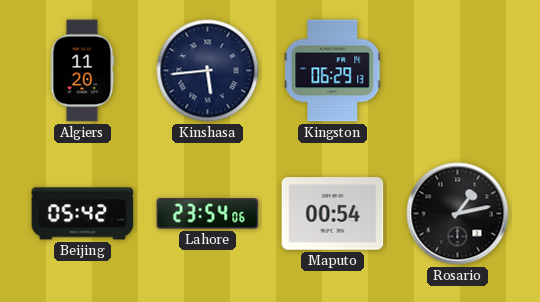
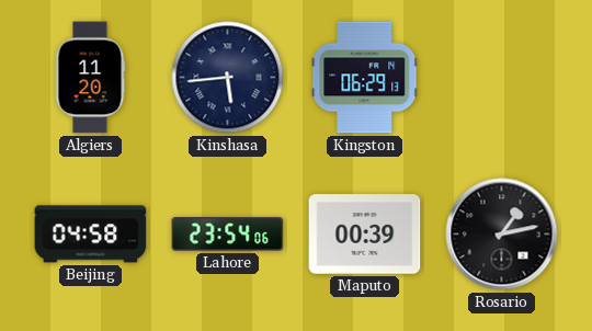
Beijing: 05:42 -> 04:58 (91, 235)
Maputo: 00:54 -> 00:39 (365, 235)
